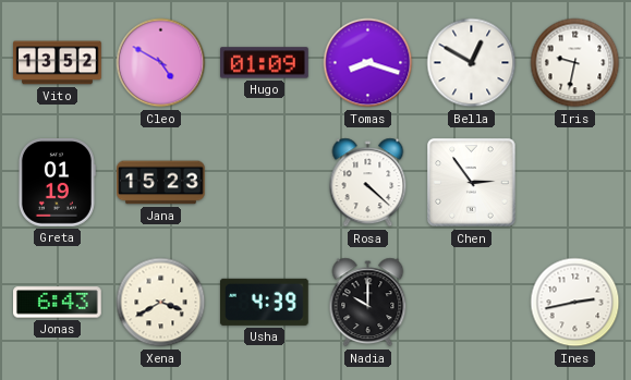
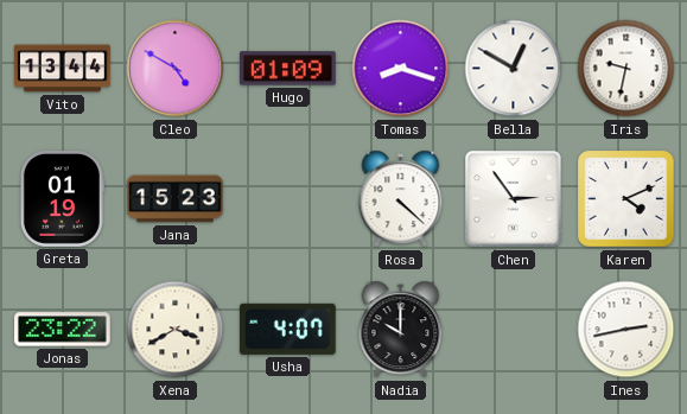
Vito: 13:52 -> 13:44 (63, 69)
Karen: none -> 4:11 (626, 199)
Jonas: 6:43 -> 23:22 (63, 330)
Usha: 4:39 -> 4:07 (287, 329)
